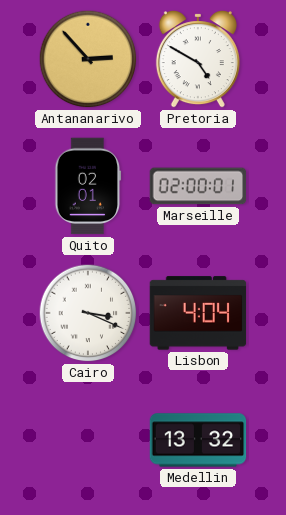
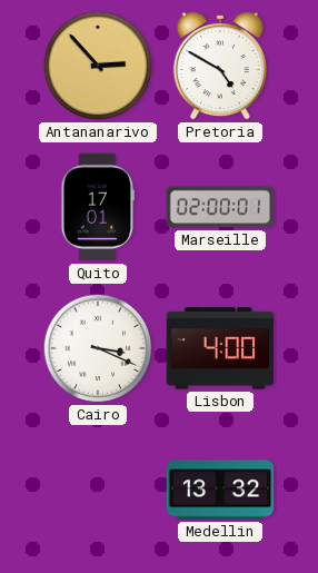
Quito: 02:01 -> 17:01 (98, 207)
Lisbon: 4:04 -> 4:00 (220, 348)
